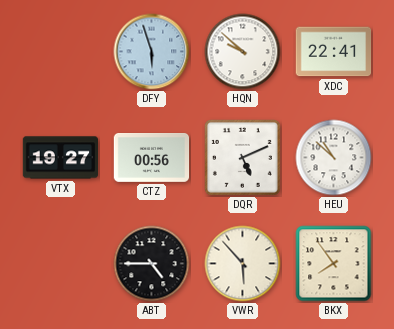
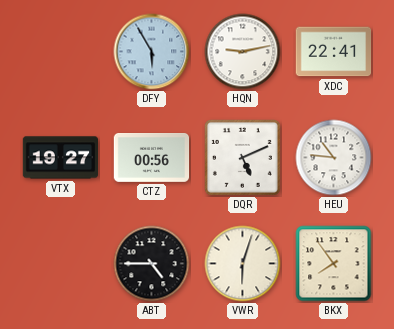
DFY: 5:57 -> 5:55 (152, 52)
HQN: 9:52 -> 9:13 (243, 52)
HEU: 10:52 -> 10:46 (334, 158)
VWR: 5:53 -> 6:03 (243, 264)
